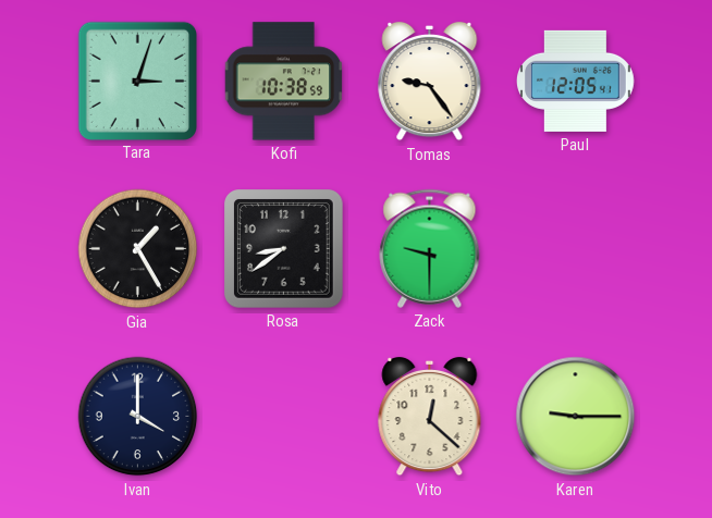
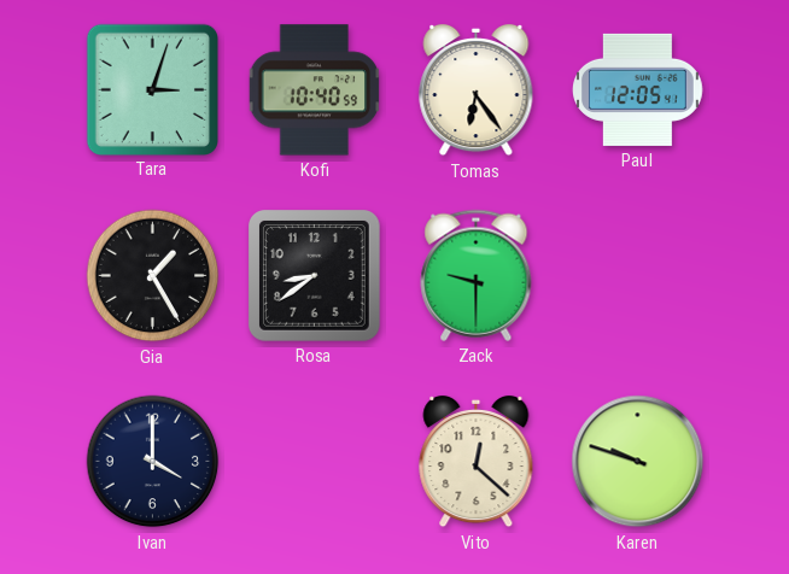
Kofi: 10:38 -> 10:40 (315, 90)
Tomas: 9:24 -> 6:24 (477, 90)
Karen: 9:15 -> 9:48 (638, 462)
